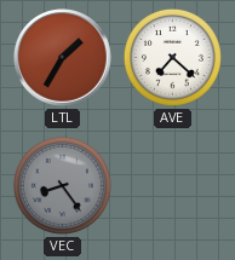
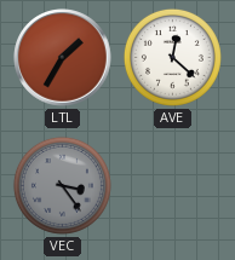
AVE: 7:22 -> 12:22 (172, 57)
VEC: 8:24 -> 3:24 (62, 185)
